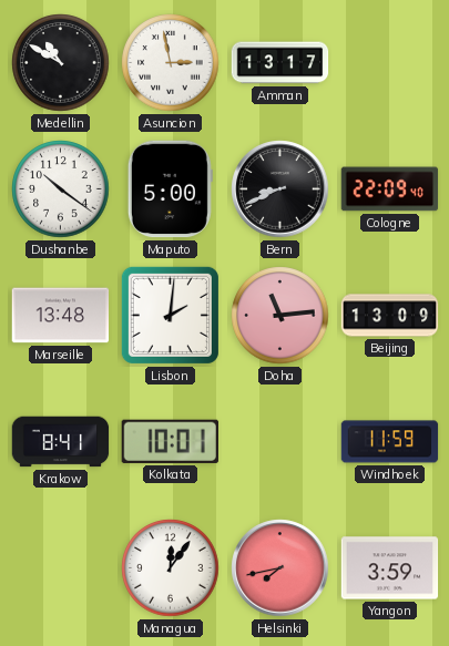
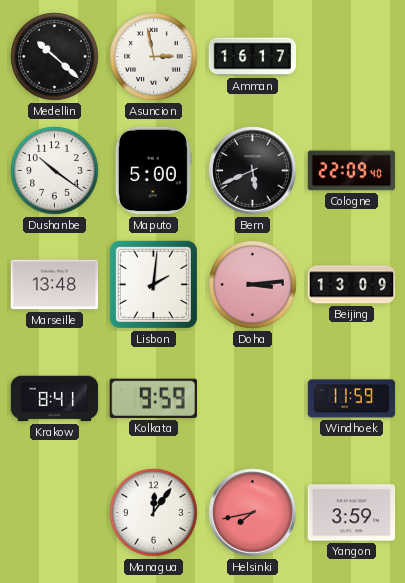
Medellin: 10:50 -> 10:22 (55, 57)
Amman: 13:17 -> 16:17 (253, 57)
Bern: 8:41 -> 5:41 (253, 171)
Doha: 11:14 -> 3:14 (253, 285)
Kolkata: 10:01 -> 9:59 (153, 398)
